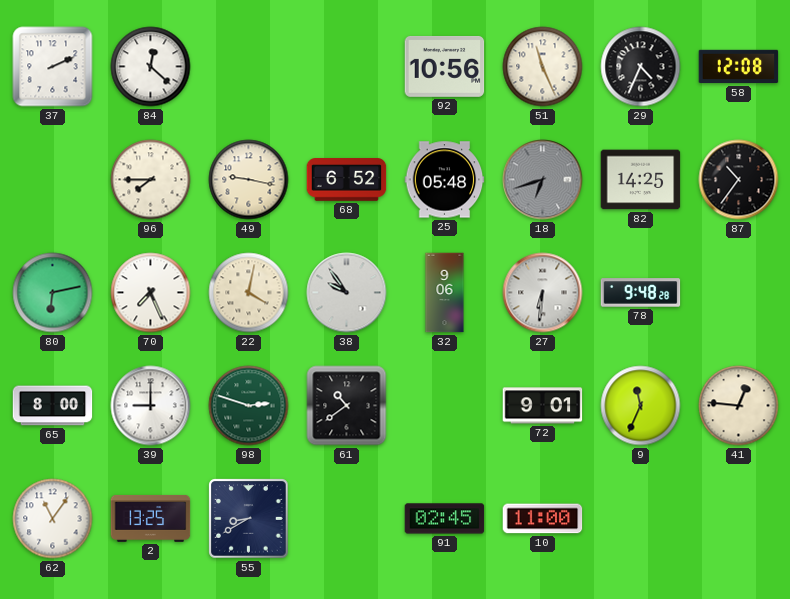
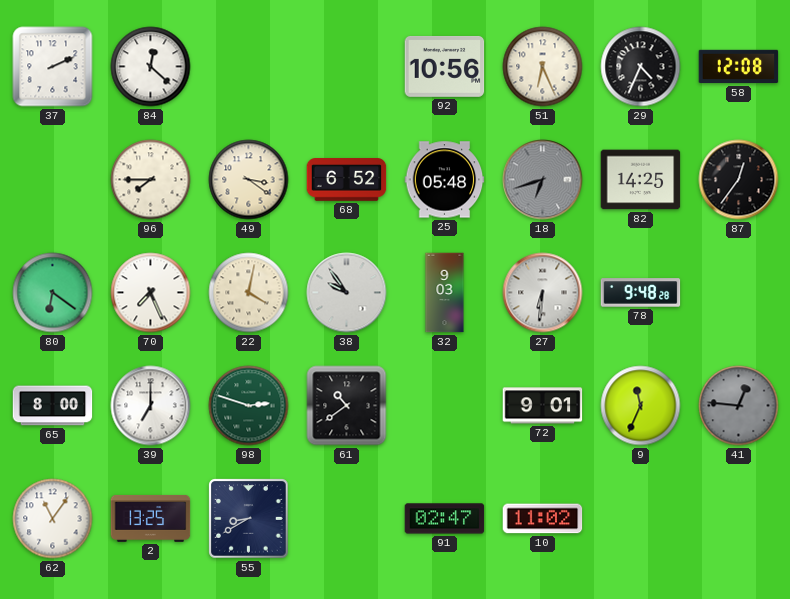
51: 11:26 -> 6:26 (543, 67)
49: 9:17 -> 3:21 (249, 180)
87: 10:36 -> 12:36 (739, 180)
80: 6:13 -> 6:21 (53, 293)
32: 9:06 -> 9:03 (445, 293)
39: 9:00 -> 7:00 (151, 406)
41 dial: cream -> grey (739, 406)
91: 02:45 -> 02:47 (445, 519)
10: 11:00 -> 11:02 (543, 519)
